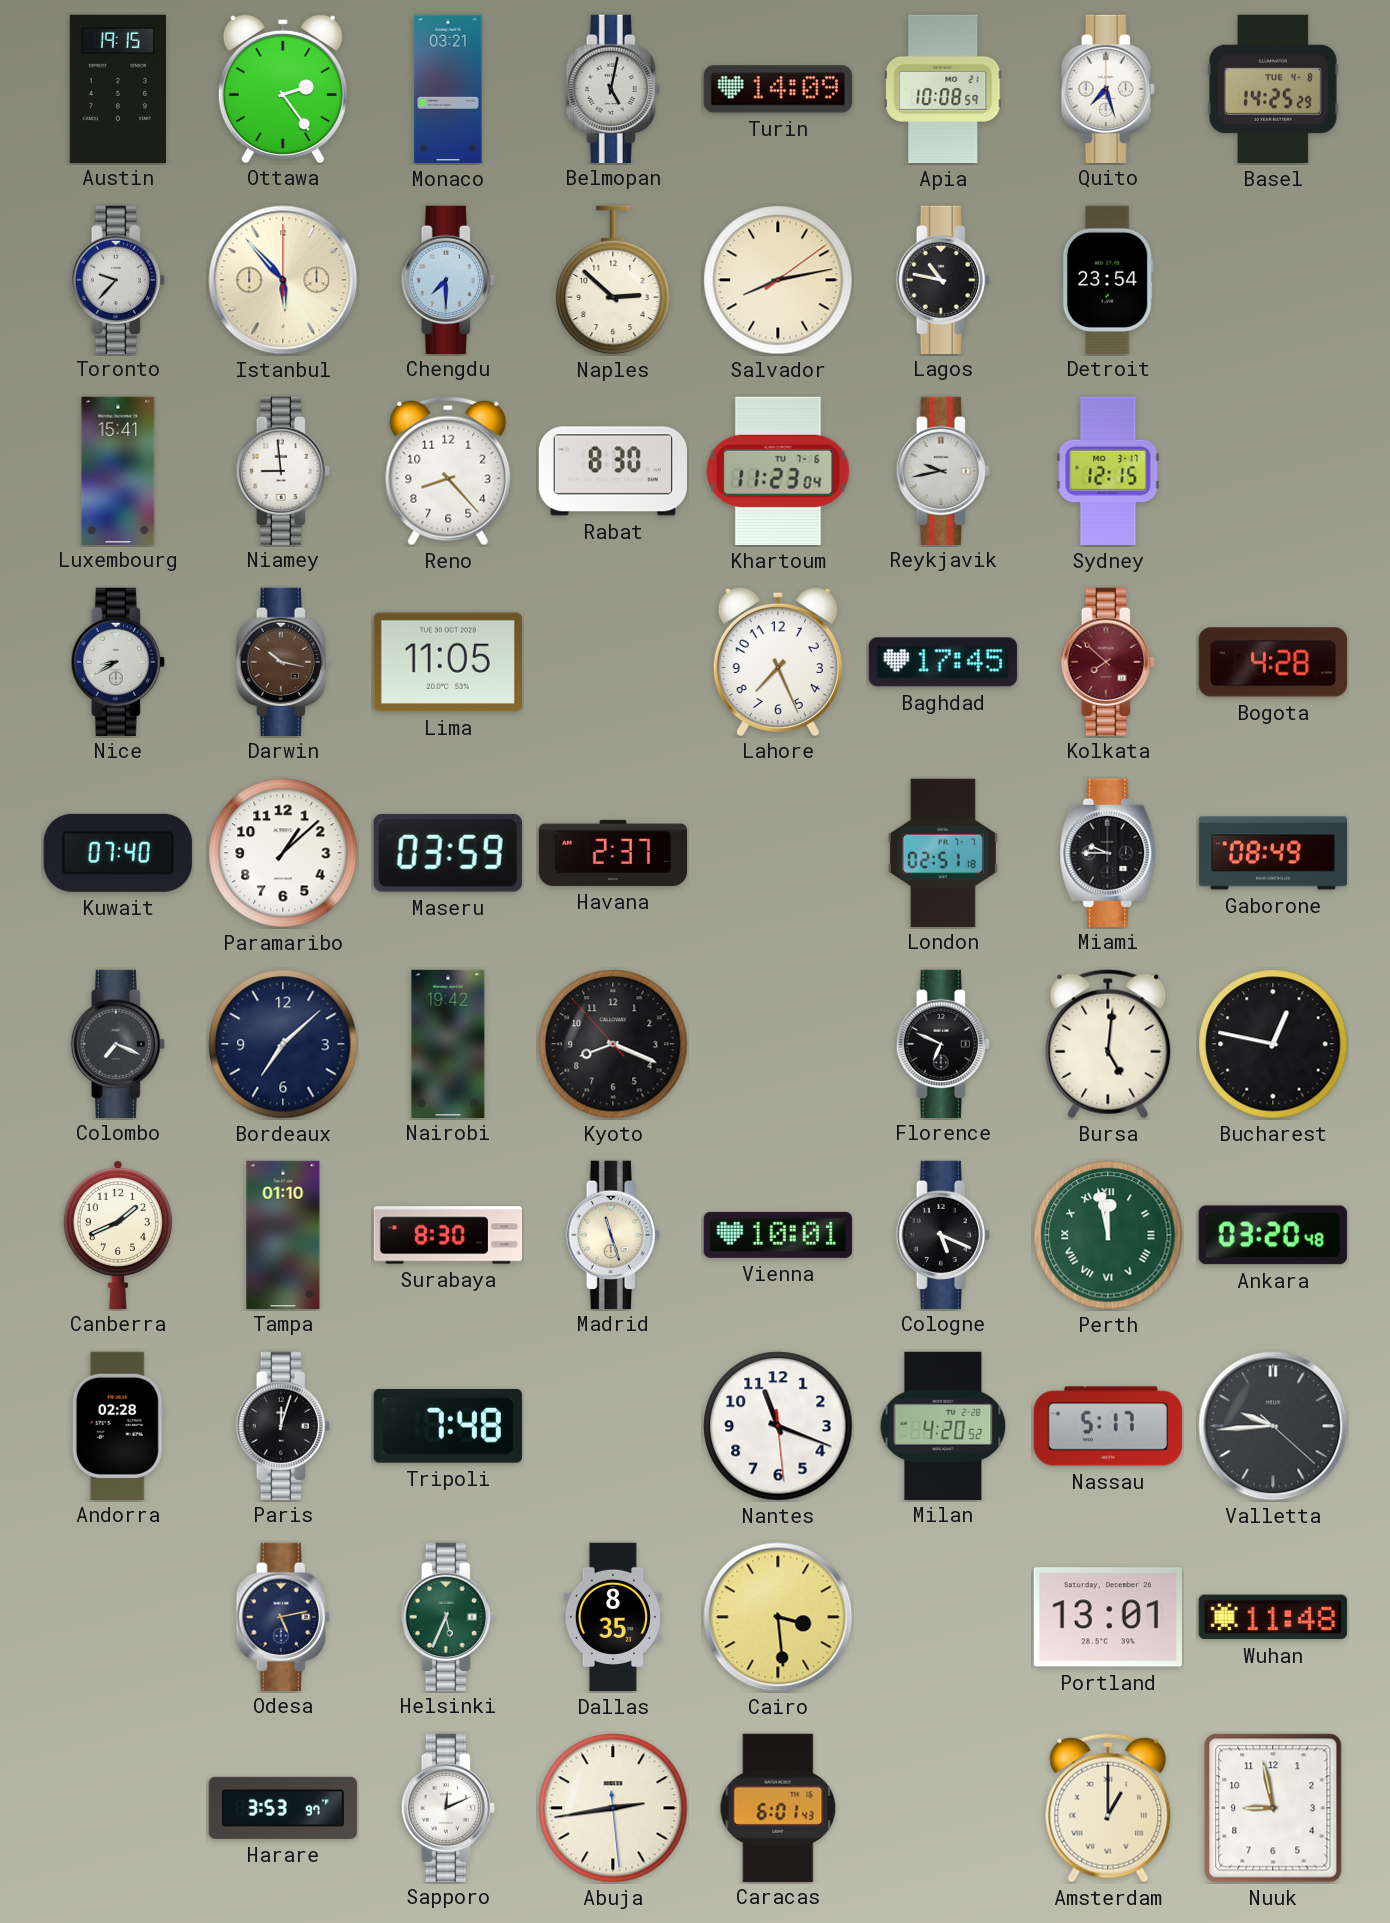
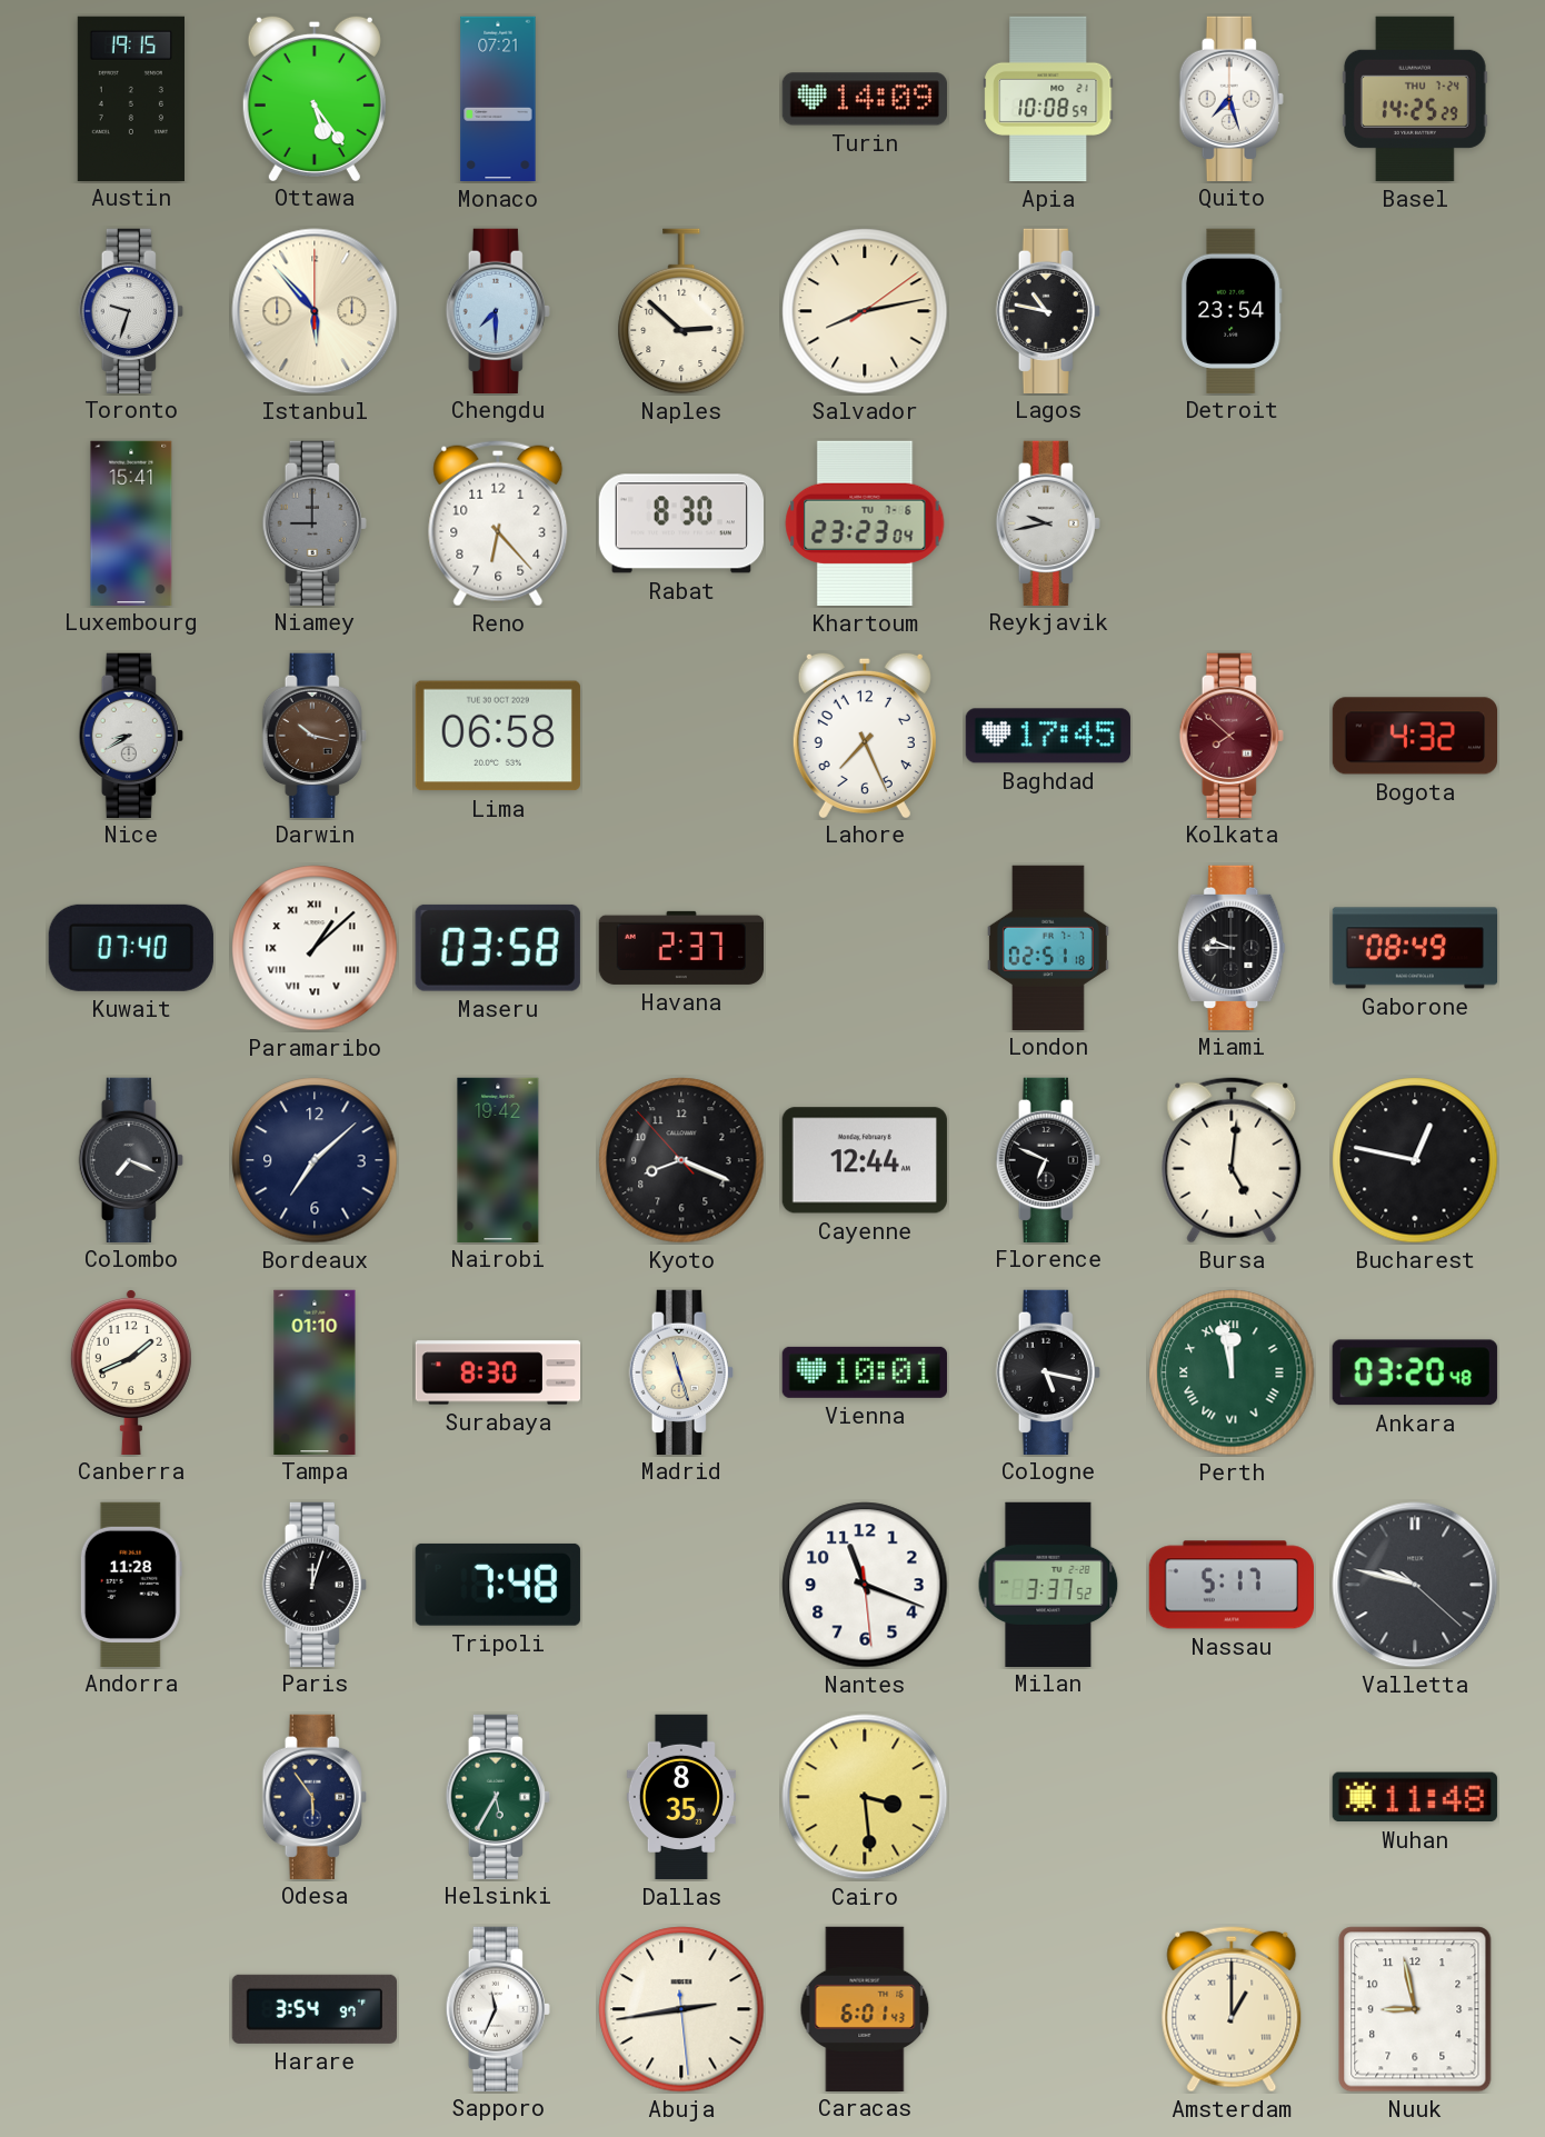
Ottawa: 2:24 -> 5:24 (315, 98)
Monaco: 03:21 -> 07:21 (498, 99)
Belmopan: 5:02 -> none (613, 88)
Basel date: TUE 4-8 -> THU 7-24 (1415, 99)
Toronto: 9:37 -> 9:33 (131, 310)
Niamey: 8:59 -> 9:00 (315, 522)
Niamey dial: white -> grey (315, 522)
Reno: 8:23 -> 6:23 (498, 523)
Khartoum: 11:23 -> 23:23 (865, 523)
Sydney: 12:15 -> none (1108, 471)
Lima: 11:05 -> 06:58 (498, 736)
Bogota: 4:28 -> 4:32 (1414, 736)
Paramaribo numerals: Arabic -> Roman (315, 948)
Maseru: 03:59 -> 03:58 (498, 948)
Cayenne: none -> 12:44 (865, 1160)
Cologne: 5:19 -> 5:17 (1048, 1371)
Andorra: 02:28 -> 11:28 (131, 1584)
Milan: 4:20 -> 3:37 (1048, 1584)
Valletta: 9:44 -> 9:47 (1415, 1585)
Odesa: 5:13 -> 5:54 (315, 1796)
Helsinki: 5:34 -> 5:35 (498, 1796)
Portland: 13:01 -> none (1108, 1617)
Harare: 3:53 -> 3:54 (313, 2009)
Sapporo: 12:11 -> 11:34 (498, 2008)
